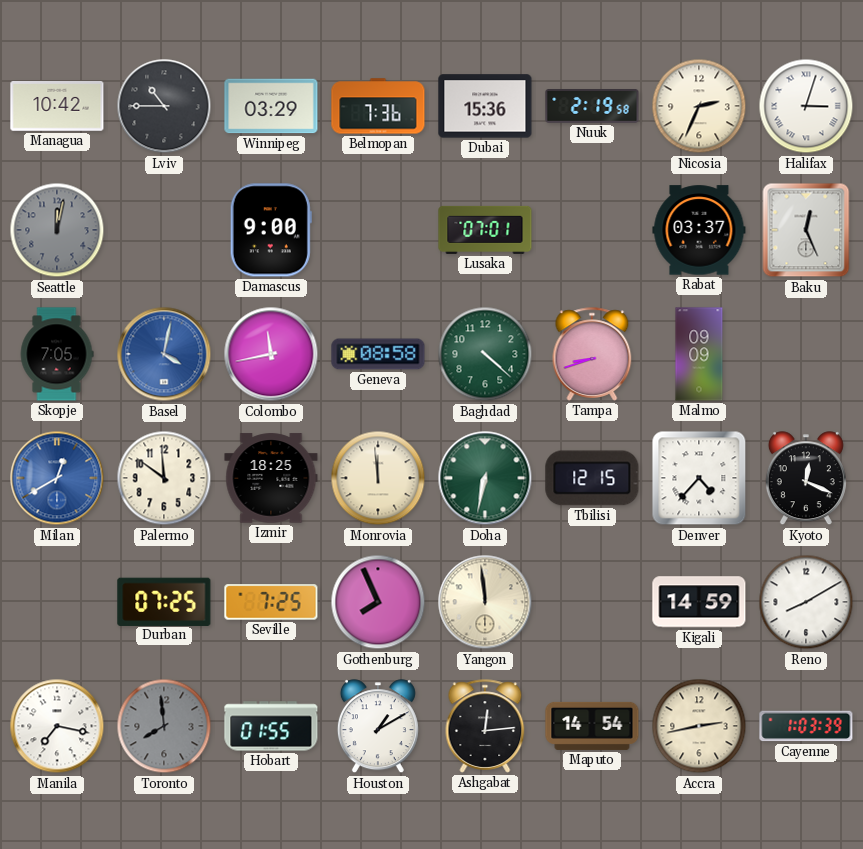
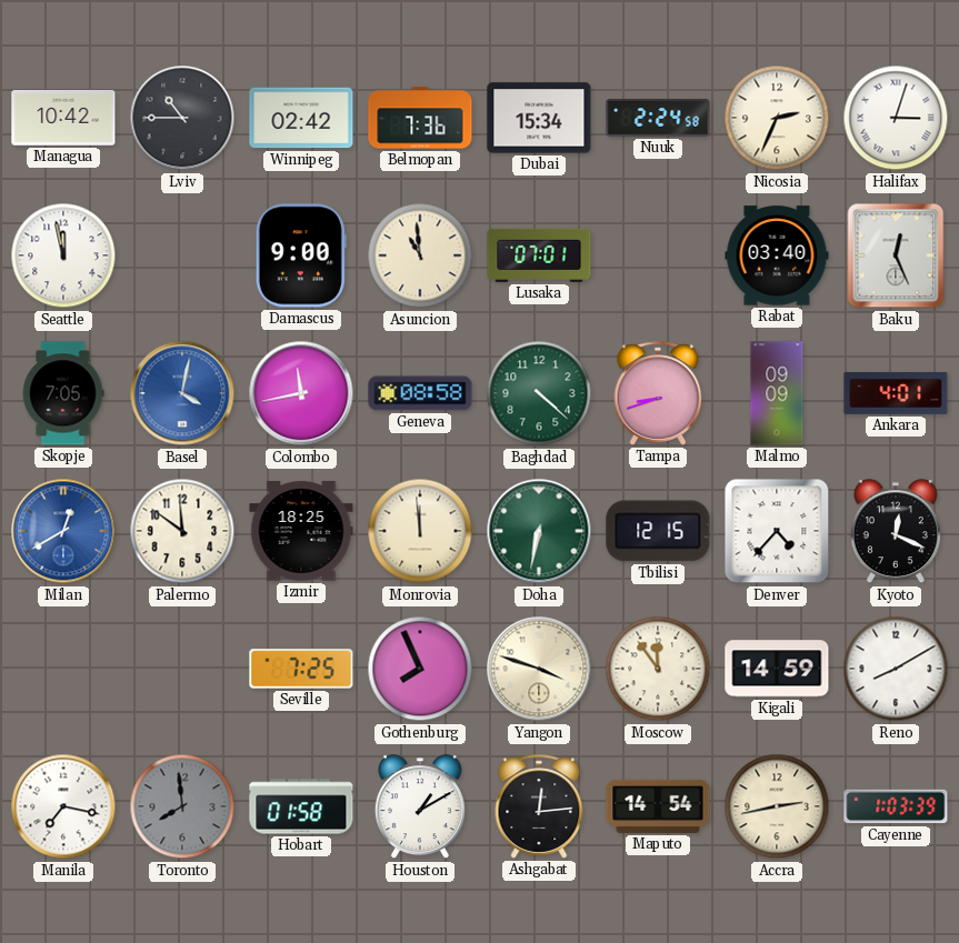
Winnipeg: 03:29 -> 02:42 (301, 118)
Dubai: 15:36 -> 15:34 (539, 118)
Nuuk: 2:19 -> 2:24 (658, 119)
Seattle: 12:02 -> 11:58 (63, 255)
Seattle dial: grey -> white (63, 255)
Asuncion: none -> 10:59 (420, 255)
Rabat: 03:37 -> 03:40 (777, 255)
Ankara: none -> 4:01 (896, 393)
Durban: 07:25 -> none (164, 601)
Yangon: 11:59 -> 3:48 (539, 669)
Moscow: none -> 11:54 (658, 669)
Hobart: 01:55 -> 01:58 (301, 806)
